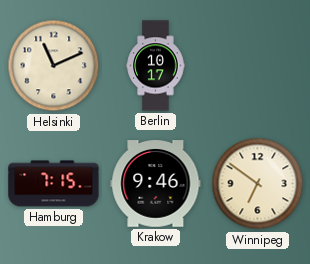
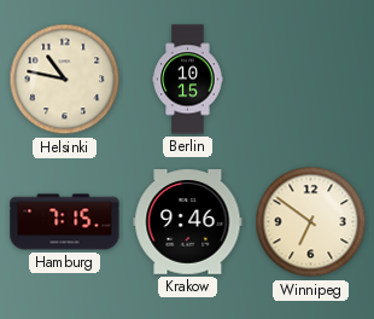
Helsinki: 11:11 -> 10:47 (65, 80)
Berlin: 10:17 -> 10:15 (188, 80)
